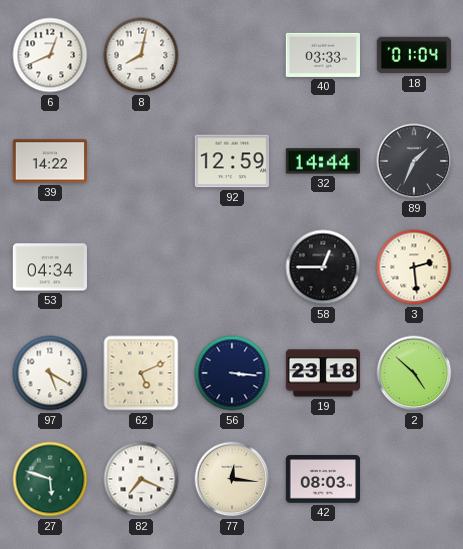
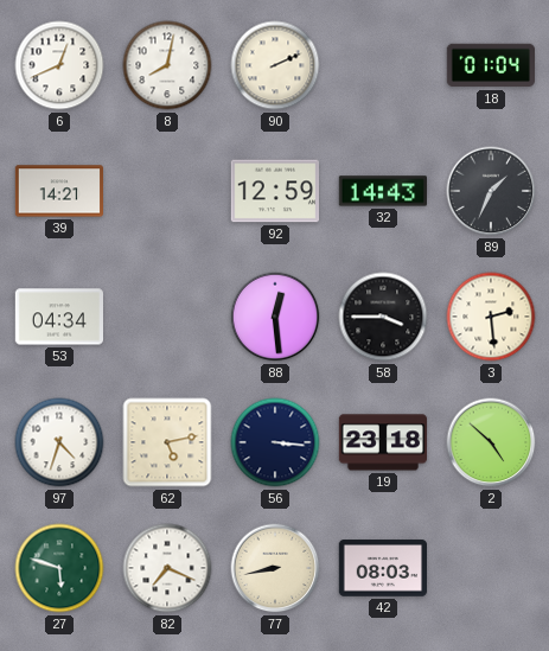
90: none -> 2:11 (275, 65)
40: 03:33 -> none (322, 55)
39: 14:22 -> 14:21 (58, 191)
32: 14:44 -> 14:43 (382, 191)
88: none -> 12:29 (275, 317)
58: 12:45 -> 3:45 (383, 317)
97: 5:20 -> 4:33 (59, 442)
62: 5:11 -> 5:13 (167, 442)
77: 12:16 -> 8:43 (275, 568)
